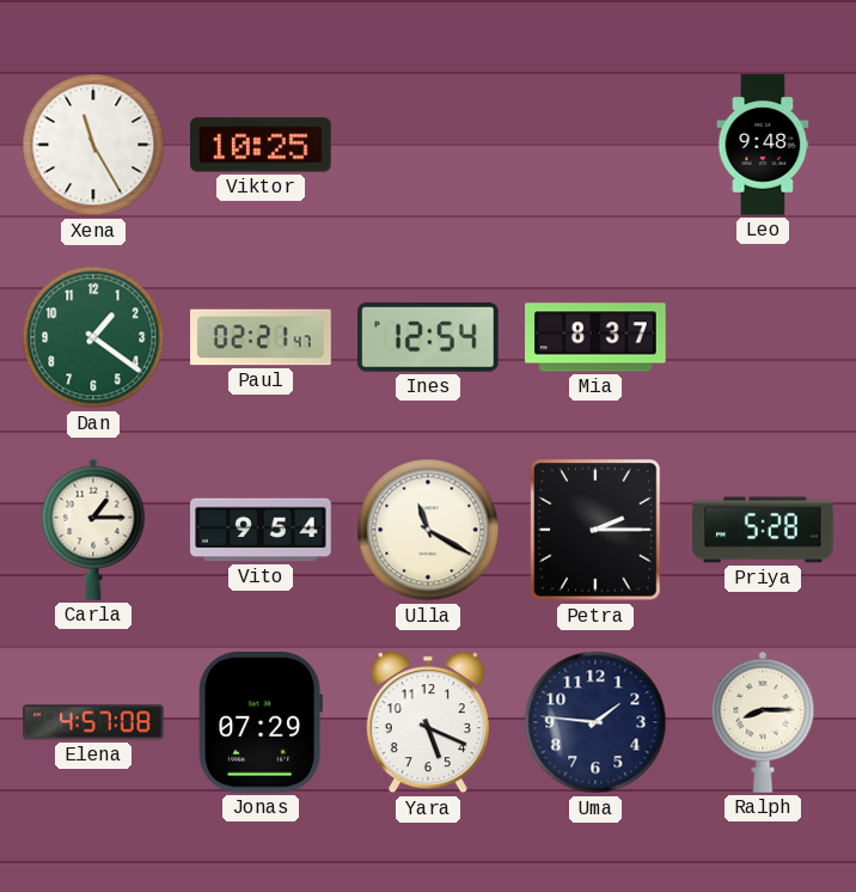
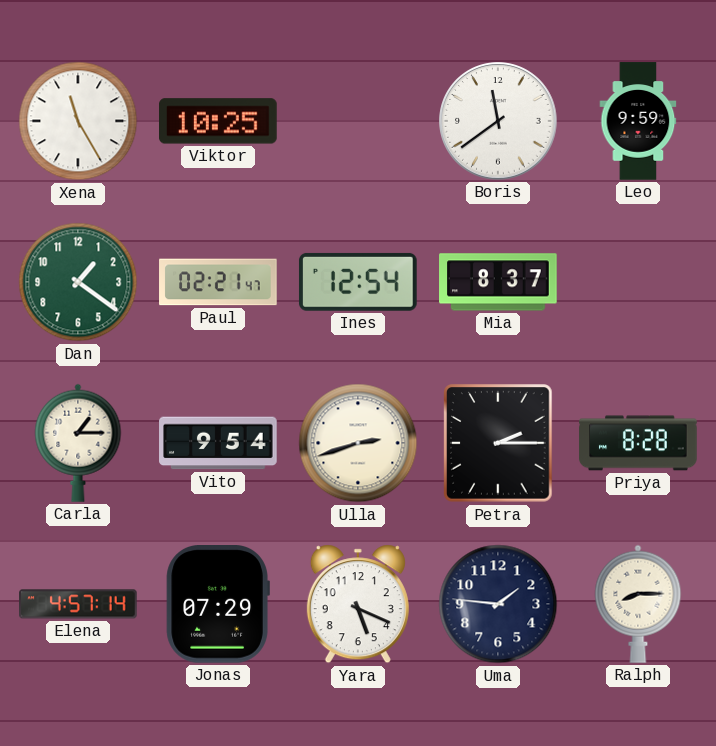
Boris: none -> 11:39 (498, 121)
Leo: 9:48 -> 9:59 (638, 121)
Ulla: 11:20 -> 2:42 (358, 443)
Priya: 5:28 -> 8:28 (638, 443)
Elena: 4:57:08 -> 4:57:14 (78, 604)
